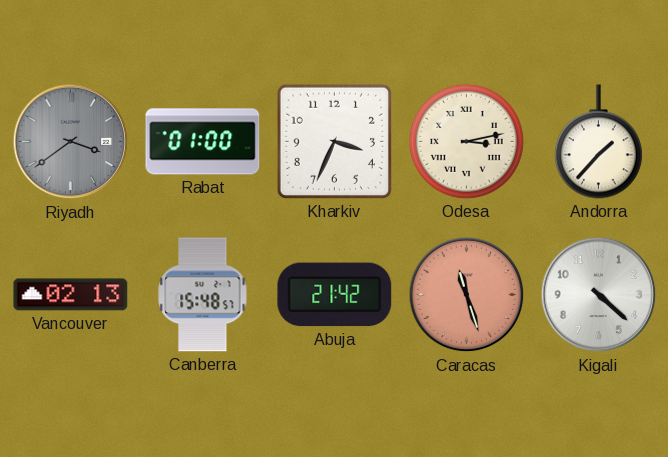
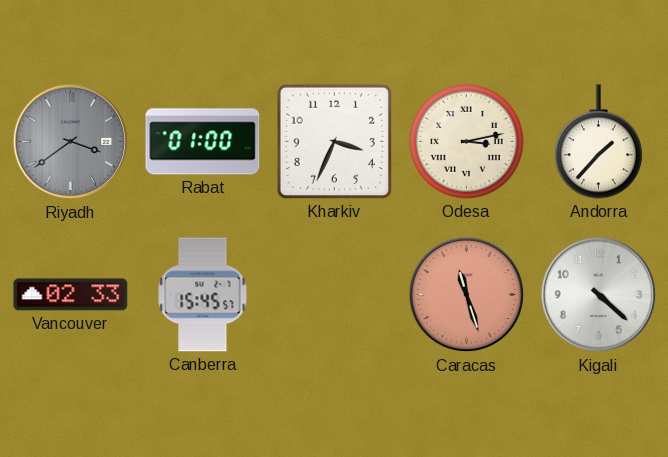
Vancouver: 02:13 -> 02:33 (71, 295)
Canberra: 15:48 -> 15:45 (203, 295)
Abuja: 21:42 -> none (335, 295)
